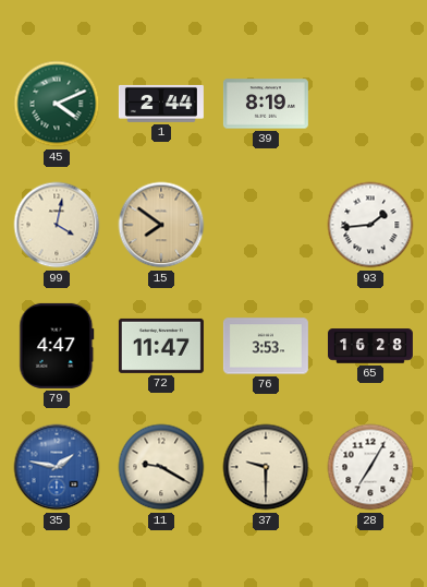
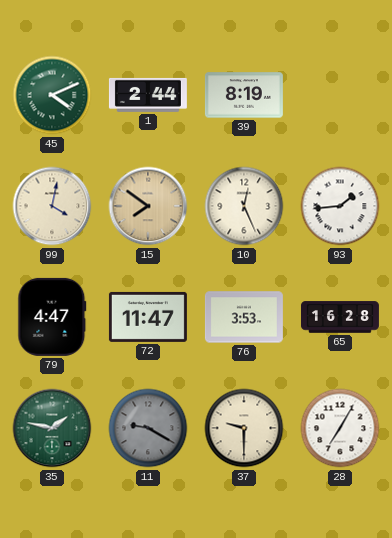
10: none -> 12:26 (244, 206)
35 dial: blue -> green (52, 428)
11 dial: cream -> grey (148, 428)
